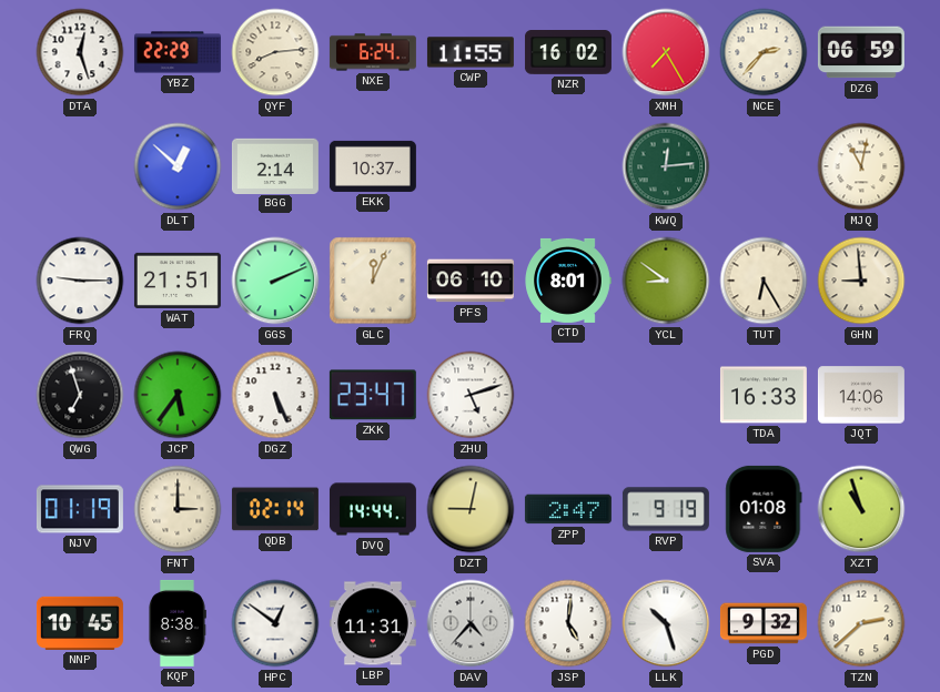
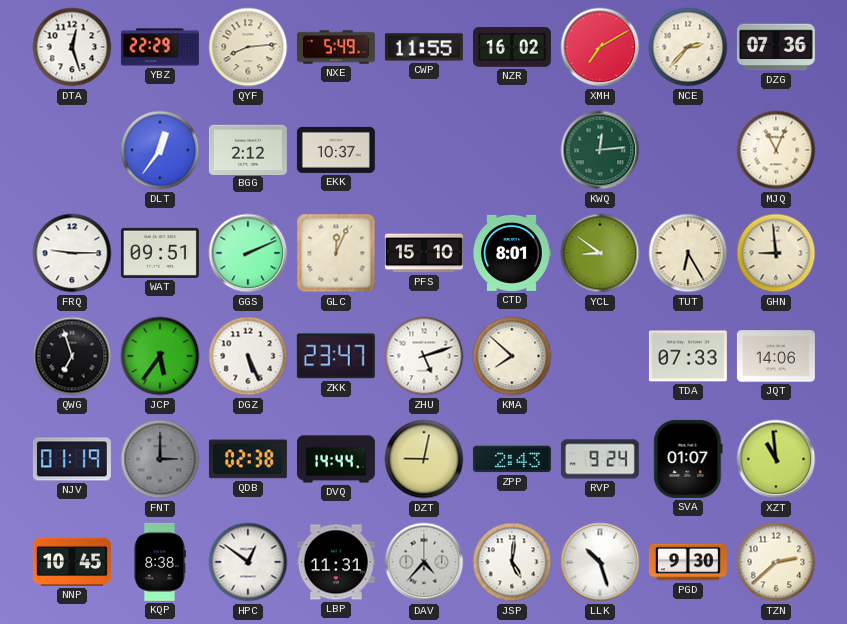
NXE: 6:24 -> 5:49 (336, 47)
XMH: 7:25 -> 7:10 (600, 47)
DZG: 06:59 -> 07:36 (776, 47)
DLT: 12:52 -> 12:36 (160, 150)
BGG: 2:14 -> 2:12 (248, 149)
MJQ: 11:02 -> 11:04 (776, 150)
WAT: 21:51 -> 09:51 (160, 253)
PFS: 06:10 -> 15:10 (424, 253)
KMA: none -> 7:52 (512, 356)
TDA: 16:33 -> 07:33 (688, 356)
FNT dial: cream -> grey (160, 459)
QDB: 02:14 -> 02:38 (248, 459)
ZPP: 2:47 -> 2:43 (512, 459)
RVP: 9:19 -> 9:24 (600, 459)
SVA: 01:08 -> 01:07 (688, 459)
XZT: 10:57 -> 10:59 (776, 459)
PGD: 9:32 -> 9:30 (688, 562)
